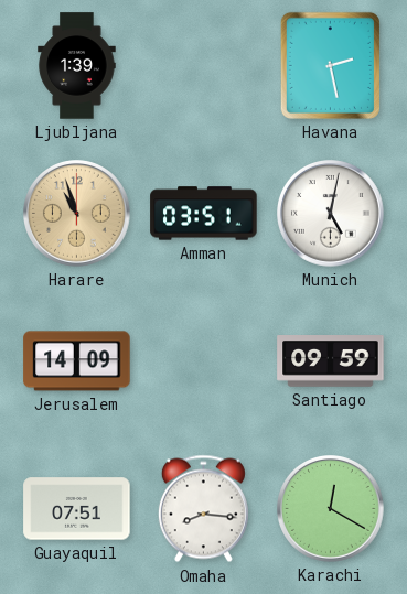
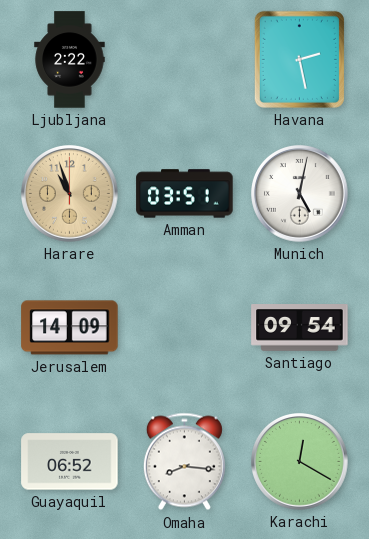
Ljubljana: 1:39 -> 2:22 (70, 60)
Santiago: 09:59 -> 09:54 (300, 328)
Guayaquil: 07:51 -> 06:52 (70, 462)
